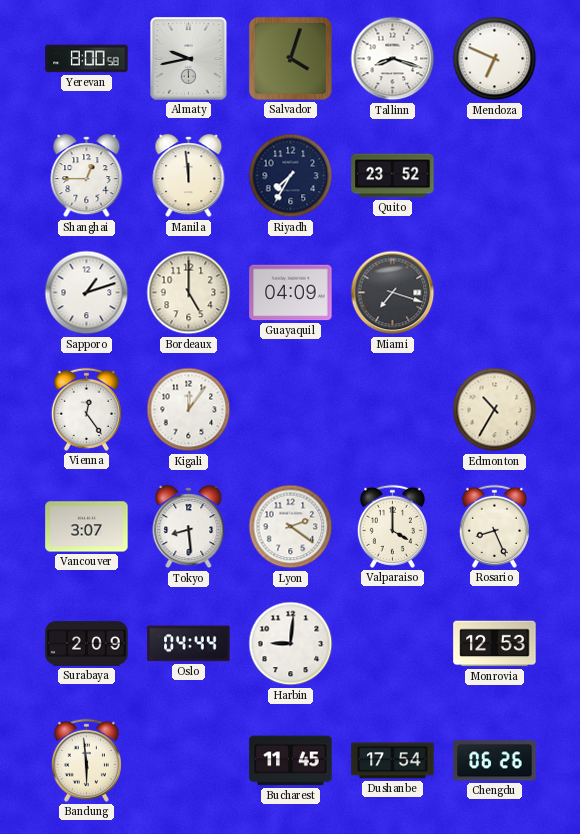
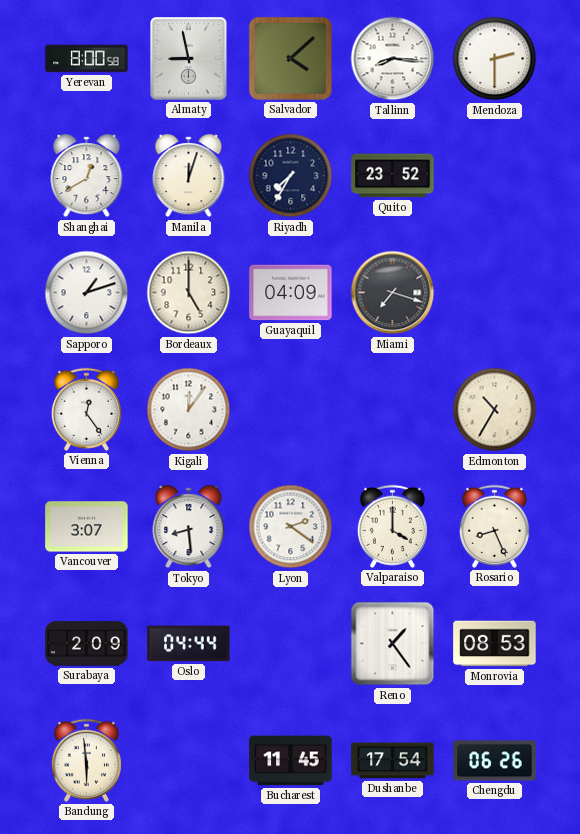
Almaty: 9:43 -> 8:58 (189, 59)
Salvador: 4:03 -> 4:08 (290, 58)
Tallinn: 8:18 -> 8:16 (393, 59)
Mendoza: 6:49 -> 2:30 (495, 59)
Shanghai: 12:45 -> 12:40 (87, 176)
Manila: 11:59 -> 12:03 (189, 176)
Harbin: 9:01 -> none (291, 644)
Reno: none -> 1:24 (393, 644)
Monrovia: 12:53 -> 08:53 (495, 644)
